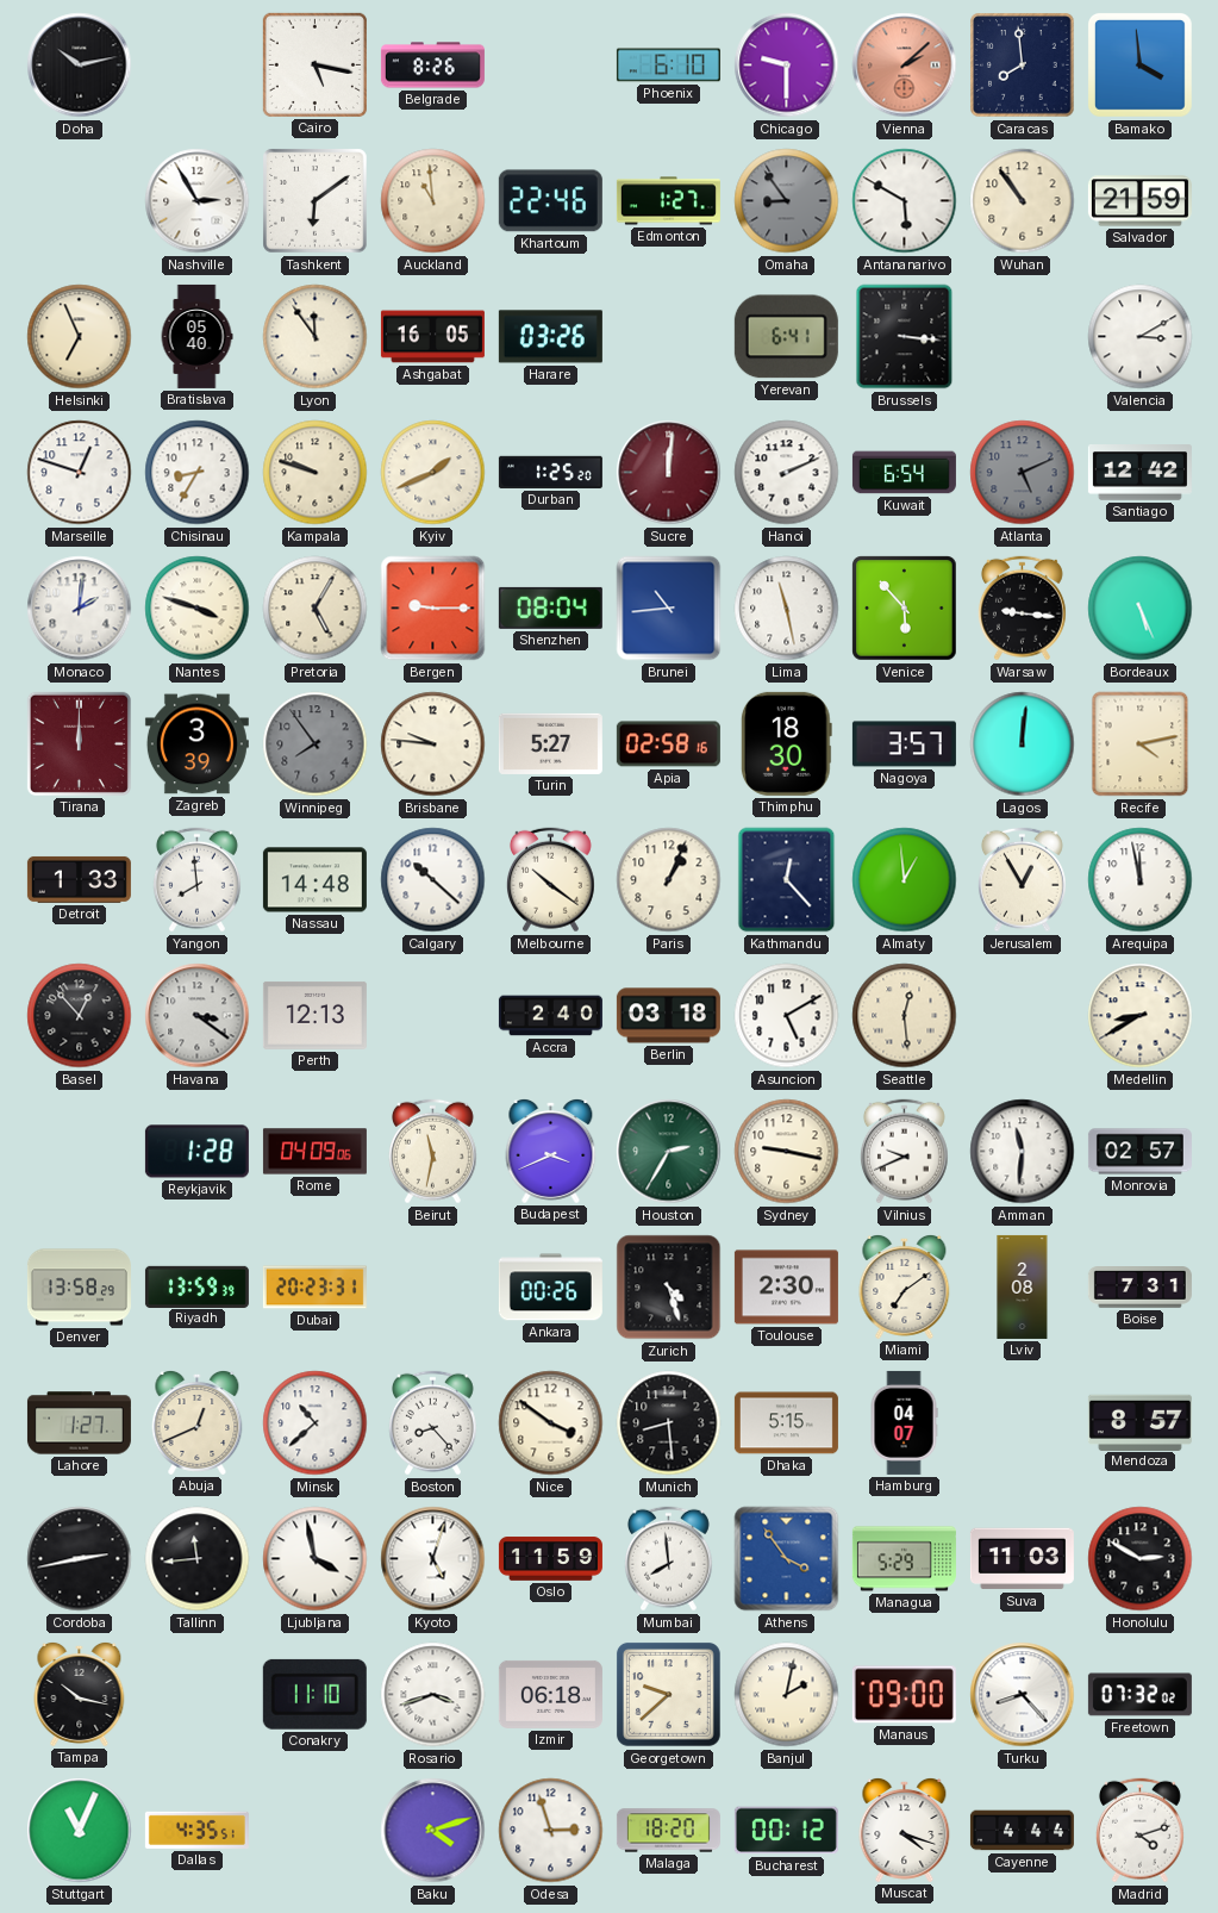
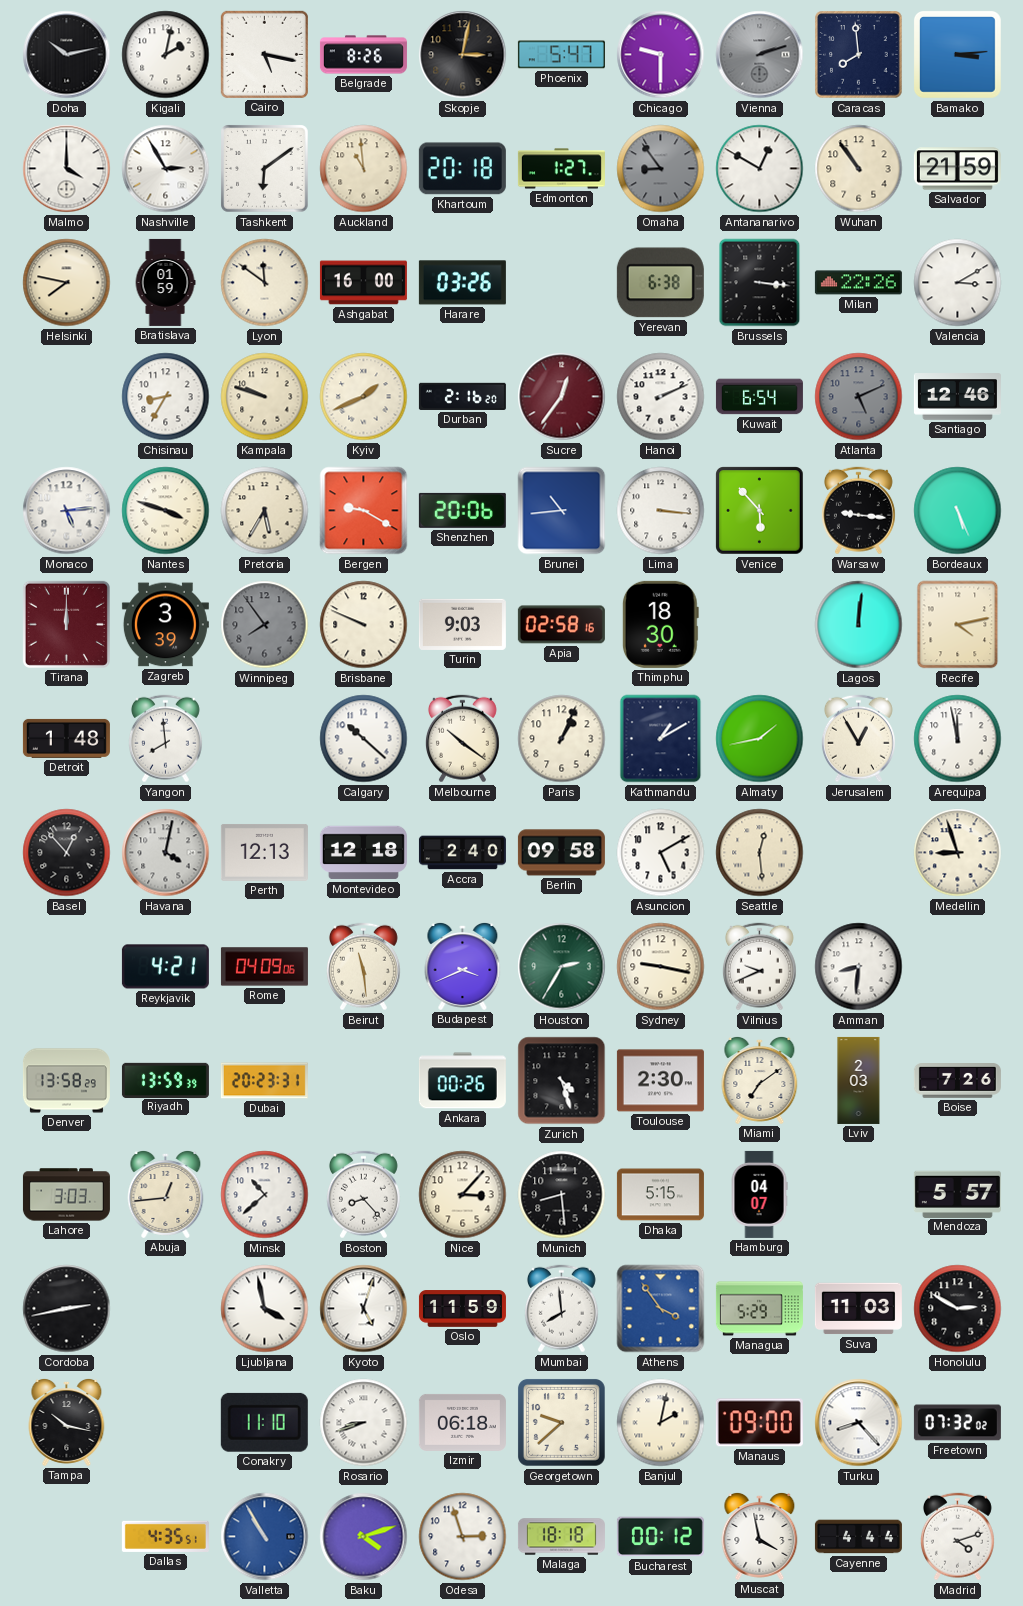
Kigali: none -> 2:02 (166, 55)
Skopje: none -> 3:02 (463, 55)
Phoenix: 6:10 -> 5:47 (561, 55)
Vienna: 2:08 -> 2:12 (760, 55)
Vienna dial: salmon -> grey (760, 55)
Bamako: 3:59 -> 3:14 (957, 54)
Malmo: none -> 4:00 (67, 169)
Khartoum: 22:46 -> 20:18 (462, 169)
Antananarivo: 5:50 -> 12:50 (760, 169)
Helsinki: 6:56 -> 7:47 (67, 283)
Bratislava: 05:40 -> 01:59 (165, 282)
Lyon: 11:54 -> 11:51 (265, 283)
Ashgabat: 16:05 -> 16:00 (363, 283)
Yerevan: 6:41 -> 6:38 (660, 283)
Milan: none -> 22:26 (858, 283)
Marseille: 12:48 -> none (80, 473)
Durban: 1:25 -> 2:16 (462, 396)
Sucre: 12:01 -> 12:36 (562, 397)
Santiago: 12:42 -> 12:46 (957, 397)
Monaco: 2:01 -> 5:14 (67, 511)
Pretoria: 5:05 -> 5:35 (265, 511)
Bergen: 9:15 -> 9:20 (364, 511)
Shenzhen: 08:04 -> 20:06 (462, 510)
Lima: 11:28 -> 3:16 (661, 511)
Brisbane: 9:46 -> 9:49 (364, 625)
Turin: 5:27 -> 9:03 (462, 624)
Nagoya: 3:57 -> none (904, 744)
Detroit: 1:33 -> 1:48 (66, 738)
Nassau: 14:48 -> none (314, 880)
Kathmandu: 12:23 -> 1:10 (661, 739)
Almaty: 12:59 -> 1:43 (760, 739)
Havana: 3:21 -> 4:02 (166, 853)
Montevideo: none -> 12:18 (363, 853)
Berlin: 03:18 -> 09:58 (561, 853)
Medellin: 8:40 -> 8:57 (958, 853)
Reykjavik: 1:28 -> 4:21 (165, 967)
Beirut: 11:32 -> 11:29 (363, 967)
Amman: 11:31 -> 8:31 (859, 967)
Monrovia: 02:57 -> none (1139, 1152)
Lviv: 2:08 -> 2:03 (859, 1080)
Boise: 7:31 -> 7:26 (957, 1081)
Lahore: 1:27 -> 3:03 (66, 1195)
Abuja: 12:41 -> 12:44 (166, 1194)
Nice: 3:51 -> 3:07 (463, 1195)
Mendoza: 8:57 -> 5:57 (957, 1194)
Tallinn: 11:44 -> none (198, 1559)
Rosario: 3:42 -> 8:42 (364, 1423)
Stuttgart: 11:04 -> none (80, 1831)
Valletta: none -> 10:55 (265, 1537)
Malaga: 18:20 -> 18:18 (561, 1537)
Muscat: 4:18 -> 3:58 (760, 1536)
